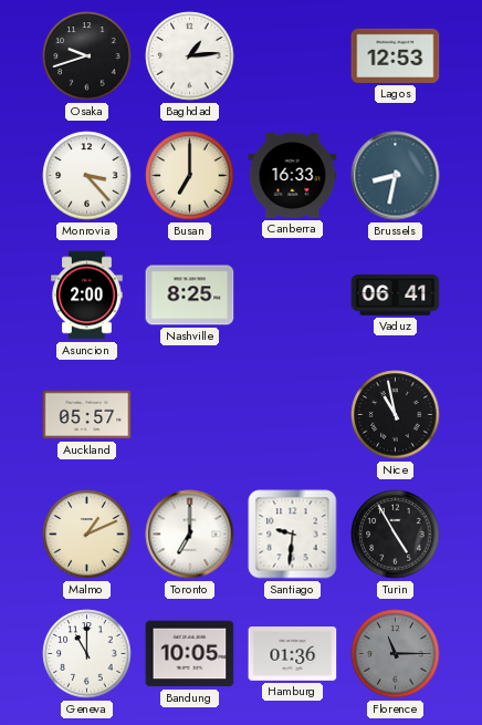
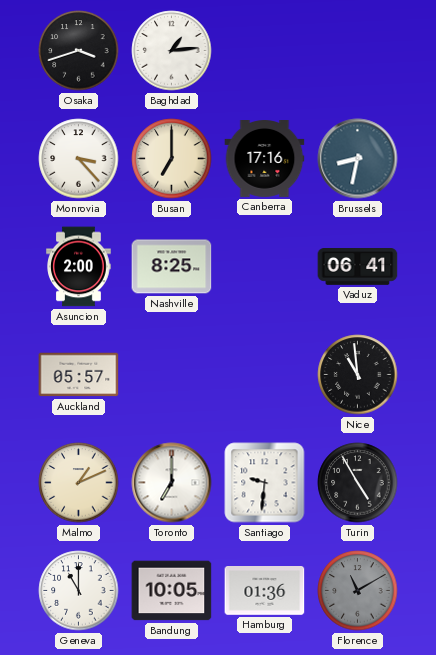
Osaka: 9:42 -> 3:42 (79, 51)
Lagos: 12:53 -> none (396, 55)
Canberra: 16:33 -> 17:16 (265, 159)
Nice: 10:58 -> 10:59 (358, 375)
Florence: 11:15 -> 11:10 (358, 591)
